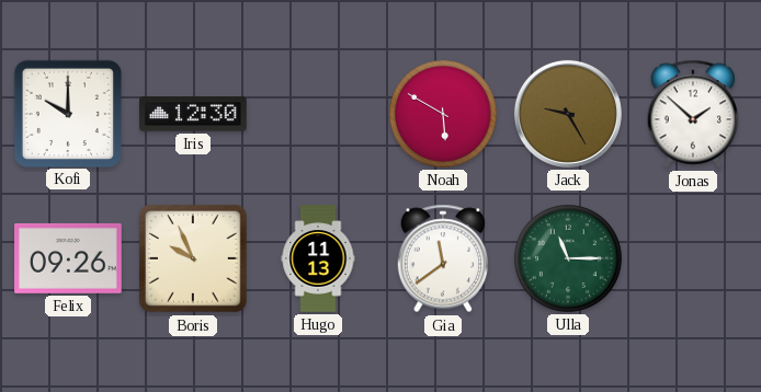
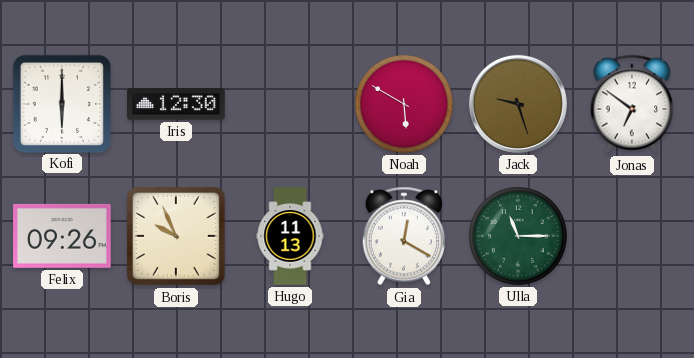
Kofi: 10:00 -> 6:00 (61, 103)
Jack: 9:25 -> 9:27 (518, 104)
Jonas: 1:52 -> 6:51 (632, 104)
Gia: 11:39 -> 12:20 (404, 236)
